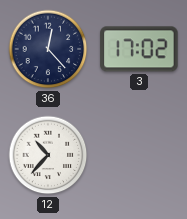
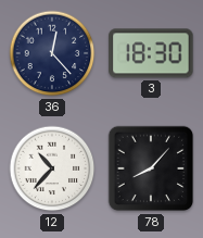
3: 17:02 -> 18:30 (151, 53)
78: none -> 8:07 (151, 168)
